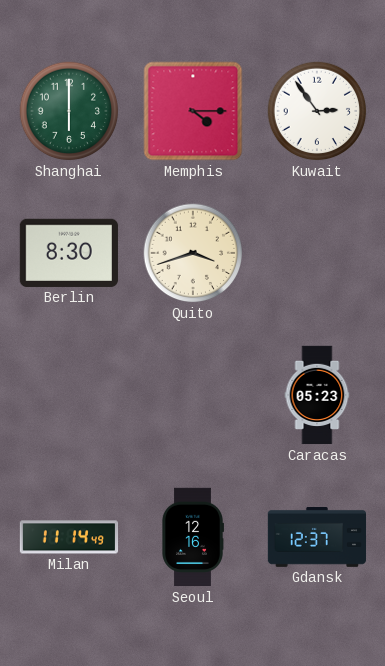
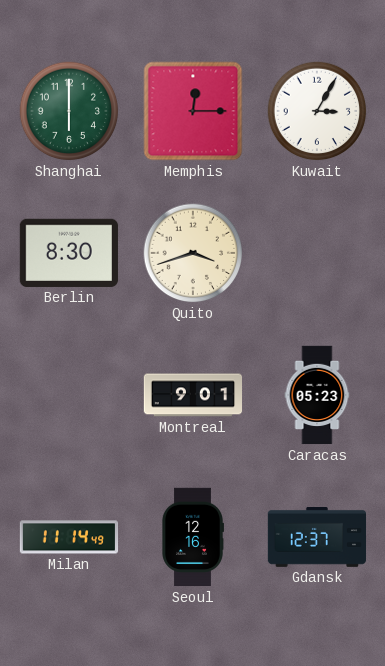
Memphis: 4:15 -> 12:15 (193, 111)
Kuwait: 2:54 -> 3:05 (317, 111)
Montreal: none -> 9:01 (193, 395)
